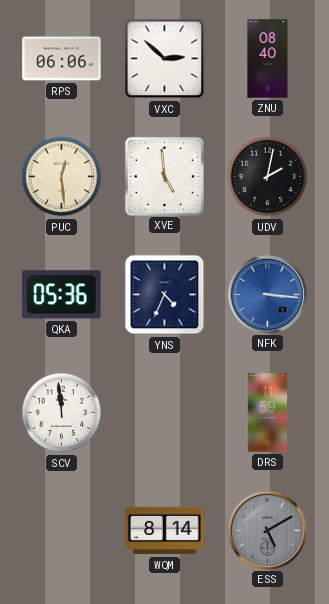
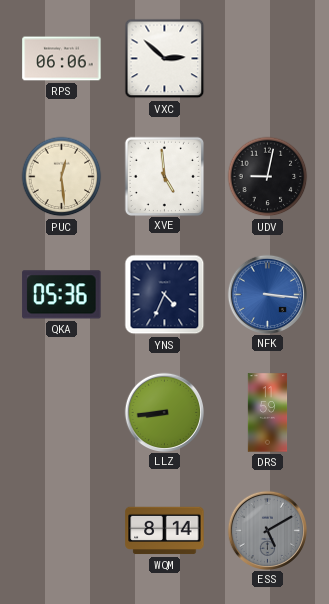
ZNU: 08:40 -> none (268, 59)
UDV: 2:02 -> 9:02 (268, 177)
SCV: 11:59 -> none (62, 413)
LLZ: none -> 8:44 (164, 412)
